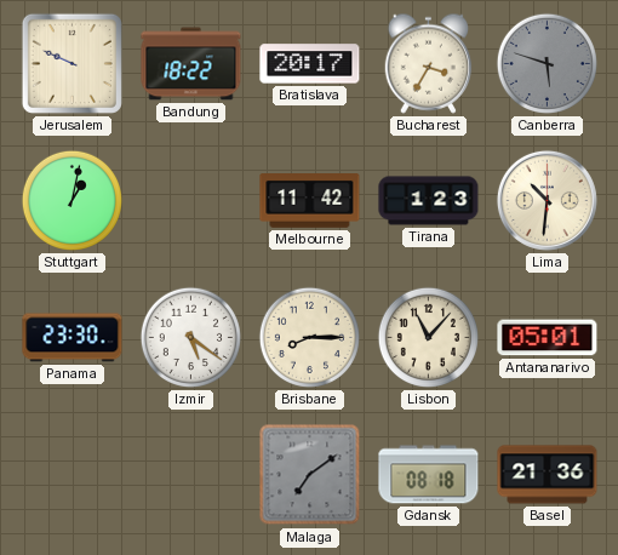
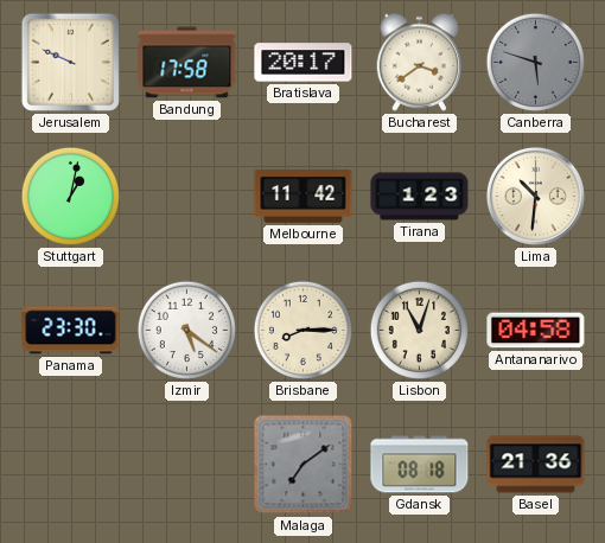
Bandung: 18:22 -> 17:58 (187, 63)
Bucharest: 3:35 -> 3:39 (420, 62)
Lisbon: 11:07 -> 11:03 (419, 330)
Antananarivo: 05:01 -> 04:58 (536, 331)
